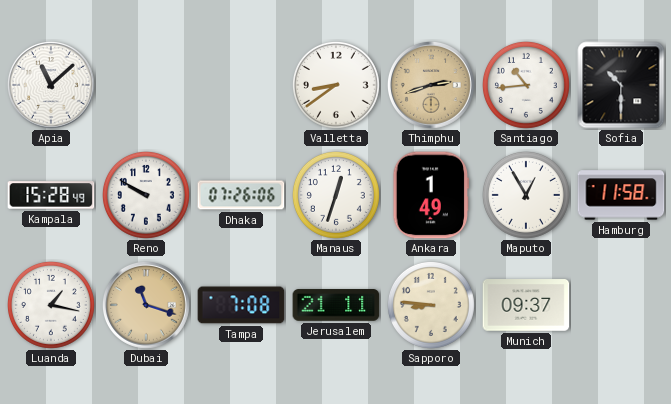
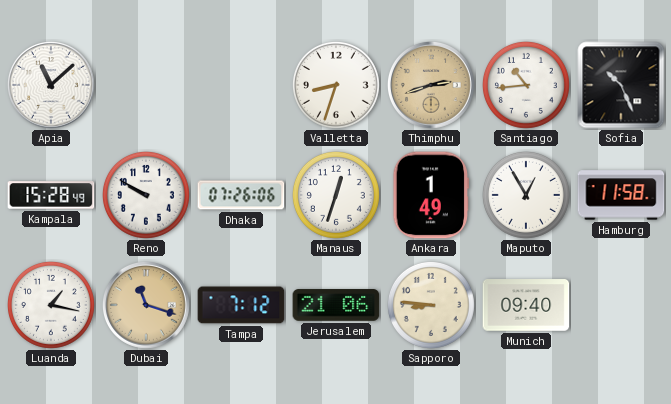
Valletta: 8:39 -> 8:33 (336, 85)
Sofia: 10:30 -> 10:26 (621, 85)
Tampa: 7:08 -> 7:12 (241, 305)
Jerusalem: 21:11 -> 21:06 (336, 305)
Munich: 09:37 -> 09:40 (526, 305)
